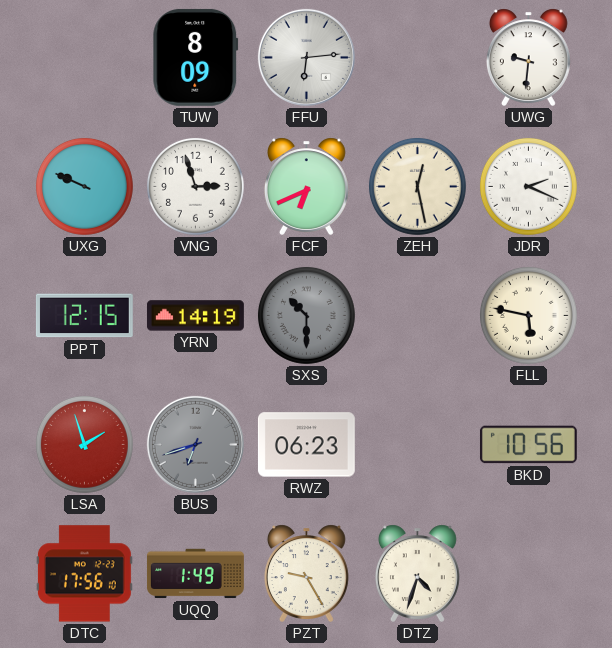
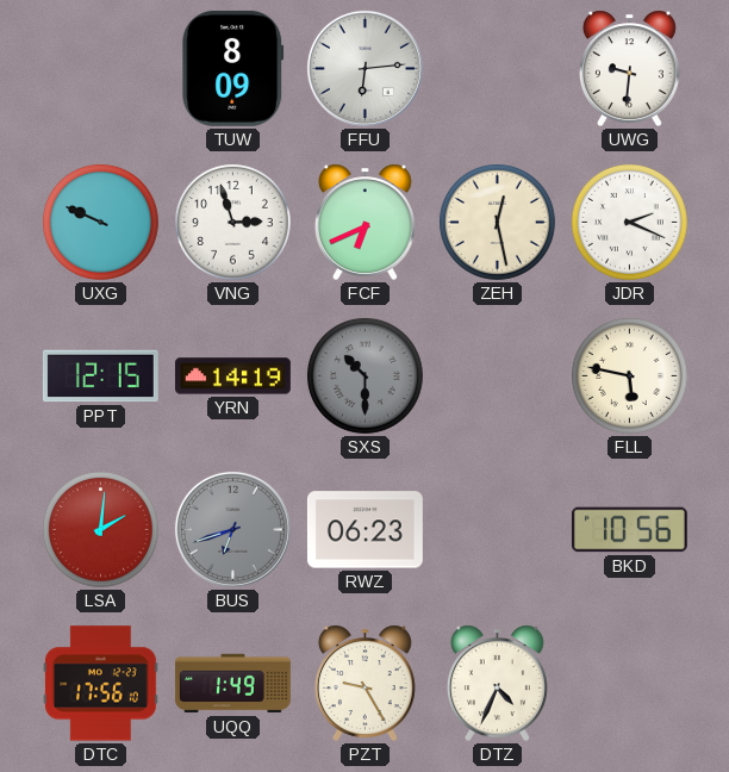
LSA: 1:57 -> 2:01 (100, 529)
DTZ: 4:33 -> 4:34 (497, 683)
